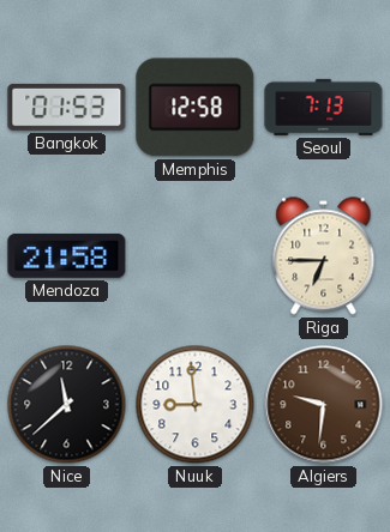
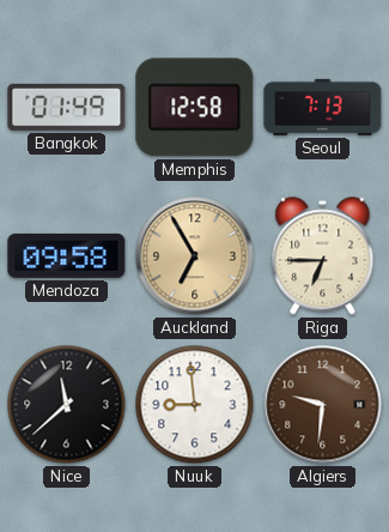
Bangkok: 01:53 -> 01:49 (67, 107)
Mendoza: 21:58 -> 09:58 (67, 255)
Auckland: none -> 6:55 (195, 256)
